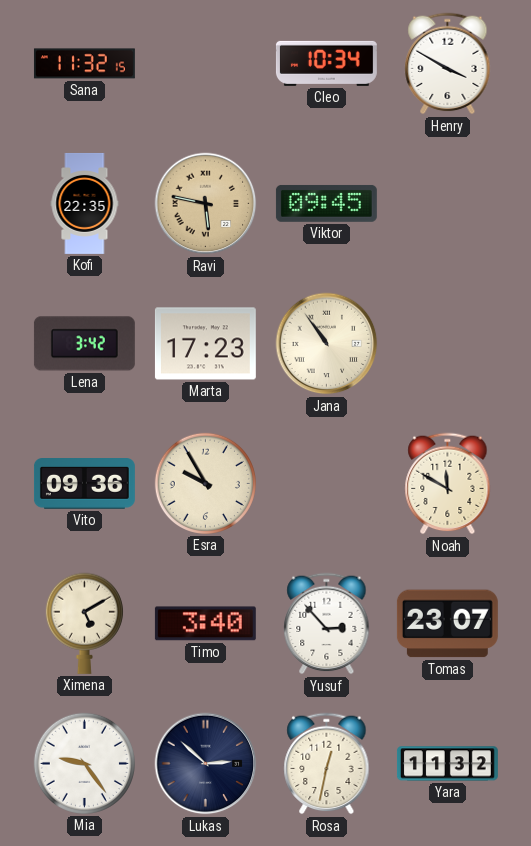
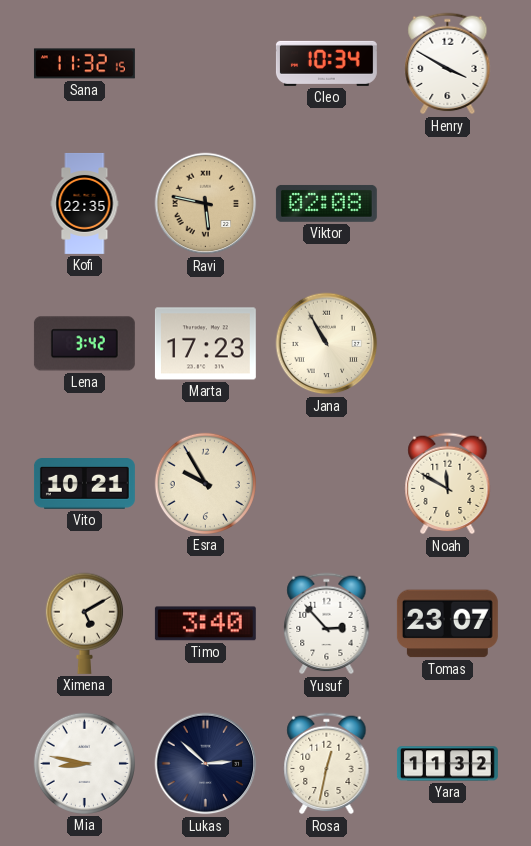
Viktor: 09:45 -> 02:08 (326, 203)
Jana: 10:54 -> 10:55 (327, 344)
Vito: 09:36 -> 10:21 (84, 484)
Mia: 9:24 -> 8:47 (84, 763)
